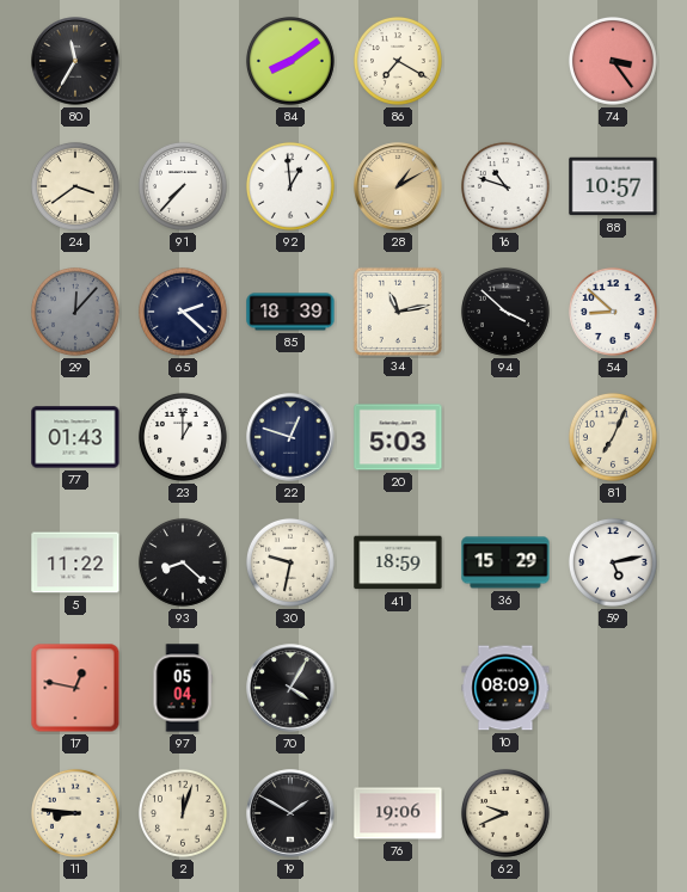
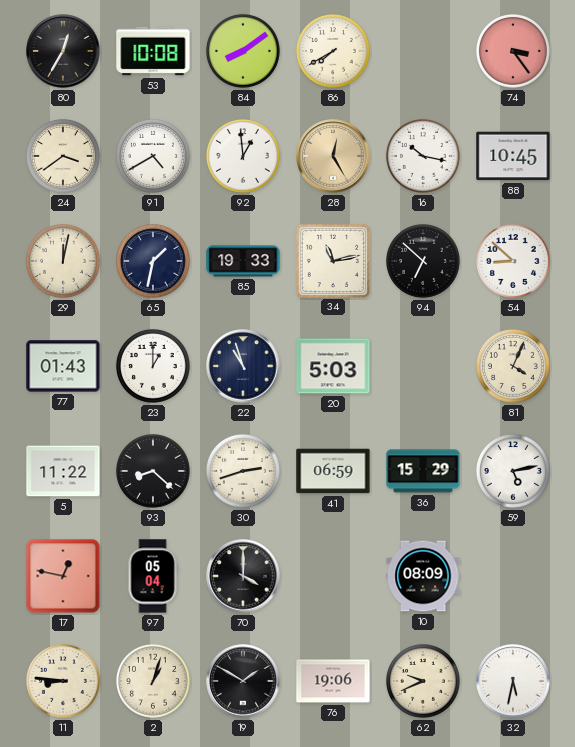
80: 11:35 -> 12:35 (63, 51)
53: none -> 10:08 (153, 51)
86: 7:20 -> 7:40 (333, 51)
91: 7:37 -> 4:40 (153, 156)
28: 1:10 -> 12:25 (333, 156)
16: 10:48 -> 10:17 (423, 156)
88: 10:57 -> 10:45 (513, 156)
29: 12:07 -> 12:02 (63, 261)
29 dial: grey -> cream (63, 261)
65: 2:22 -> 1:32 (153, 261)
85: 18:39 -> 19:33 (243, 261)
94: 3:52 -> 6:52 (423, 261)
22: 12:48 -> 10:57 (243, 366)
81: 7:04 -> 4:04 (513, 366)
30: 9:32 -> 2:42 (243, 471)
41: 18:59 -> 06:59 (333, 471)
70: 4:05 -> 4:00 (243, 576)
2: 12:03 -> 1:03 (153, 681)
32: none -> 5:32 (513, 681)
